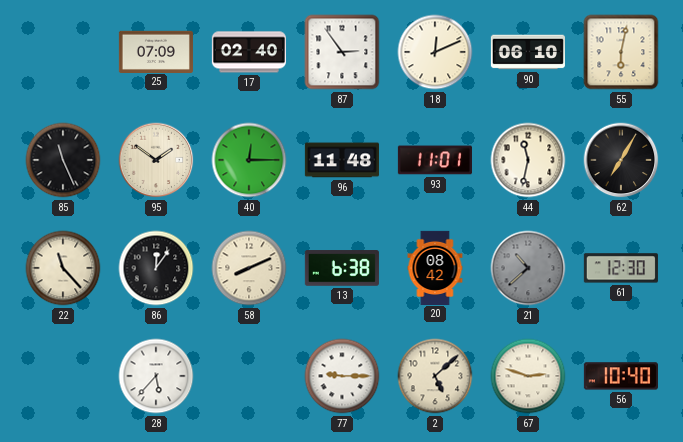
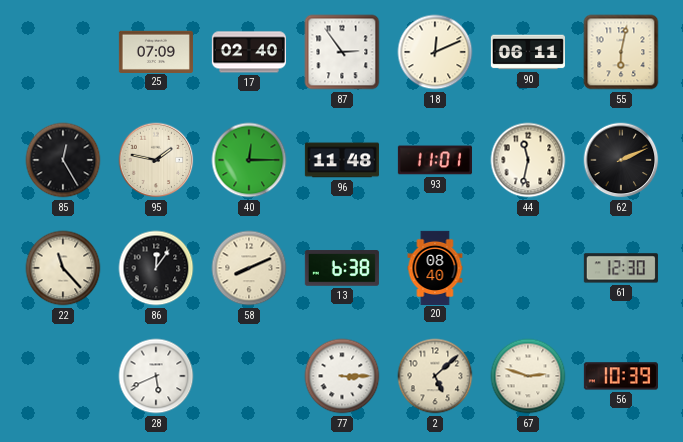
90: 06:10 -> 06:11 (528, 52)
85: 11:26 -> 12:25 (63, 160)
95: 1:51 -> 1:47 (156, 160)
62: 7:05 -> 2:11 (621, 160)
20: 08:42 -> 08:40 (435, 267)
21: 10:38 -> none (528, 268)
28: 5:37 -> 5:41 (156, 376)
77: 9:15 -> 3:15 (342, 376)
56: 10:40 -> 10:39 (621, 376)
